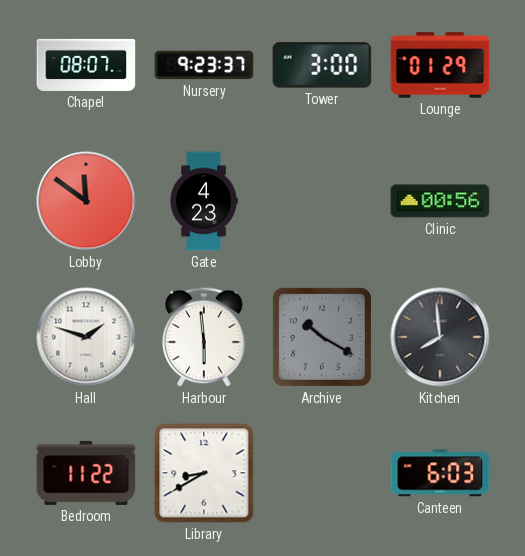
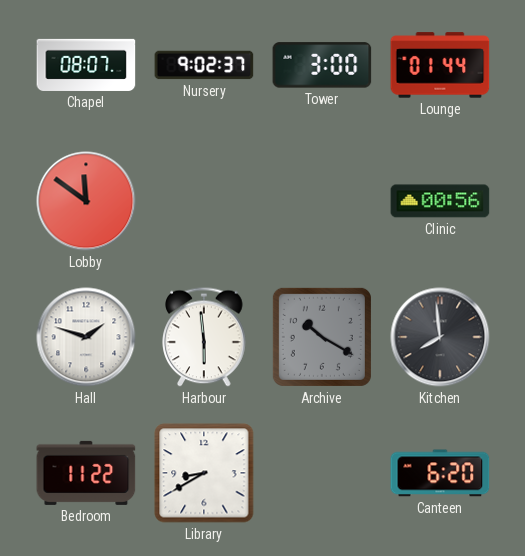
Nursery: 9:23 -> 9:02 (204, 65)
Lounge: 01:29 -> 01:44 (440, 65)
Gate: 4:23 -> none (204, 201)
Canteen: 6:03 -> 6:20 (440, 473)
